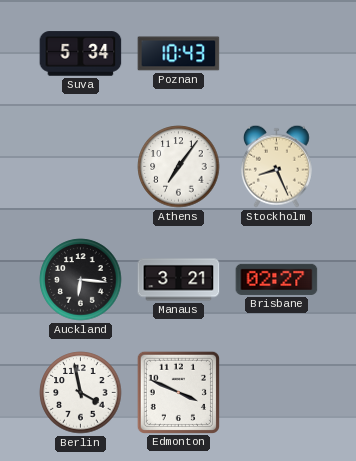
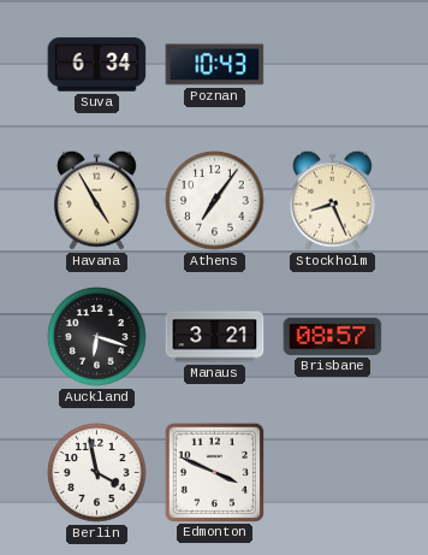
Suva: 5:34 -> 6:34 (97, 65)
Havana: none -> 4:55 (97, 200)
Auckland: 6:16 -> 6:18 (97, 337)
Brisbane: 02:27 -> 08:57 (333, 336)
